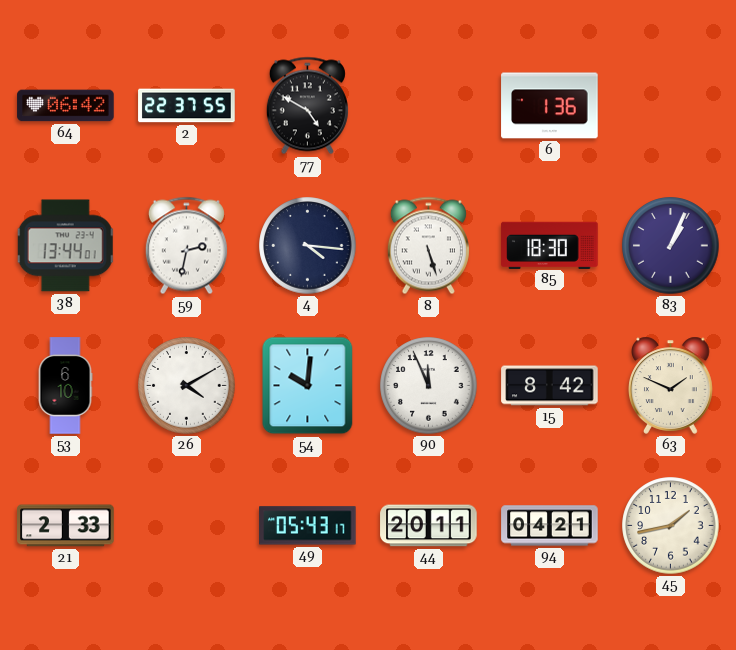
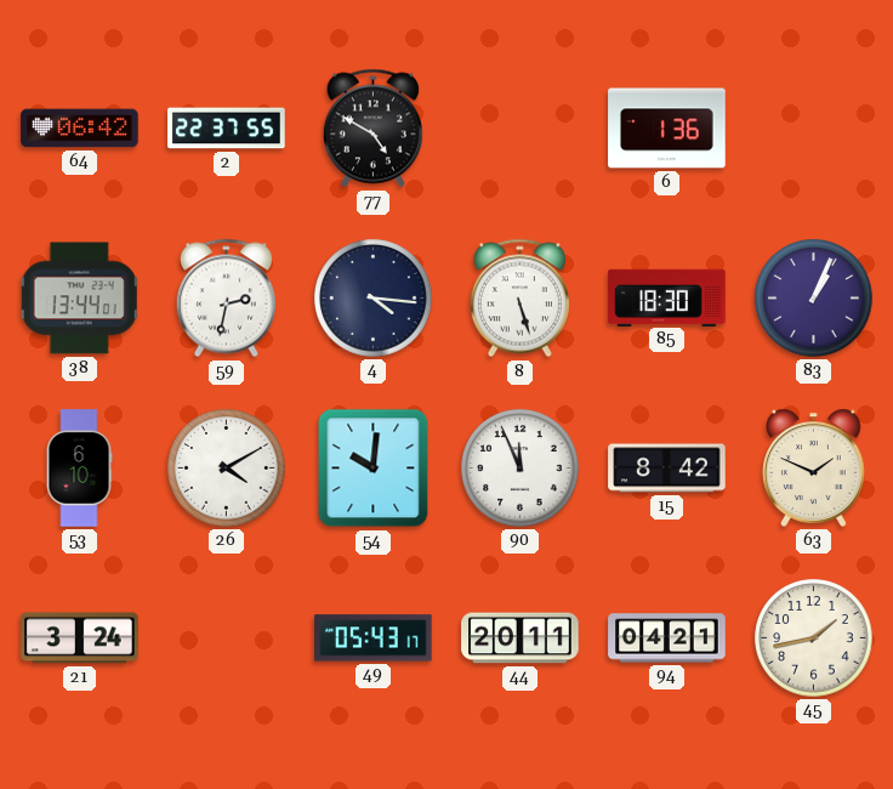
21: 2:33 -> 3:24 (80, 638)
